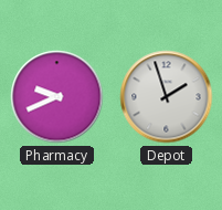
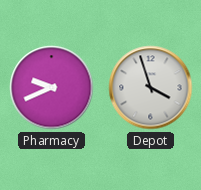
Depot: 1:57 -> 3:57 (151, 88)
